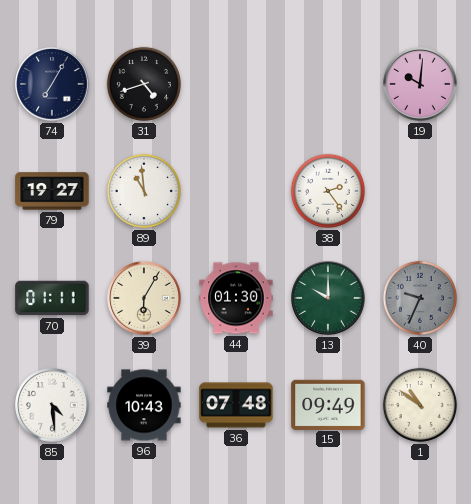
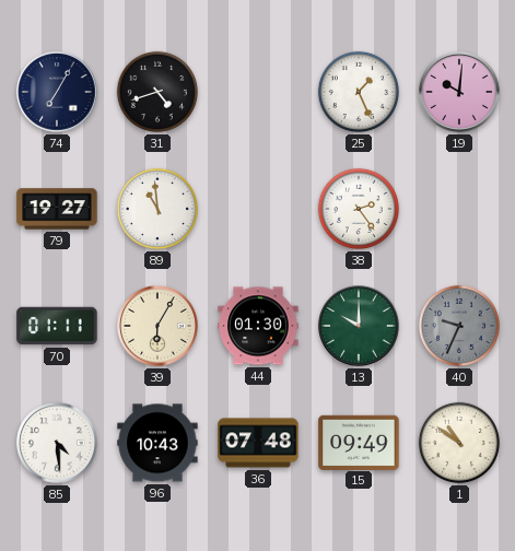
25: none -> 1:26 (359, 92)
